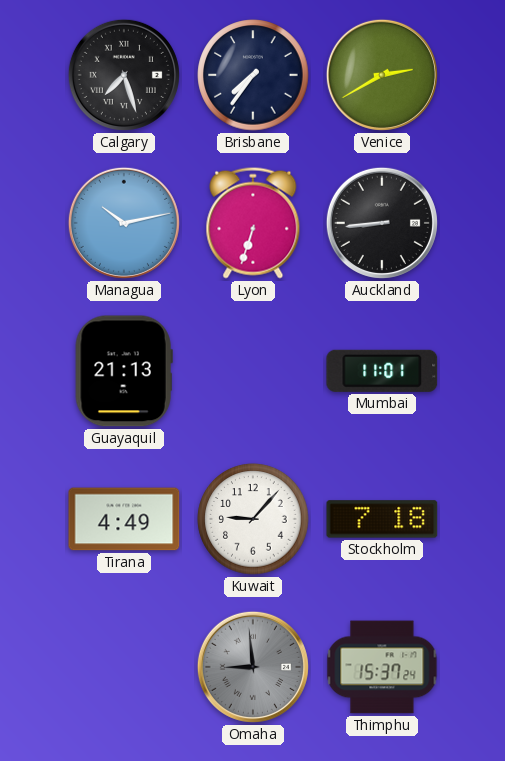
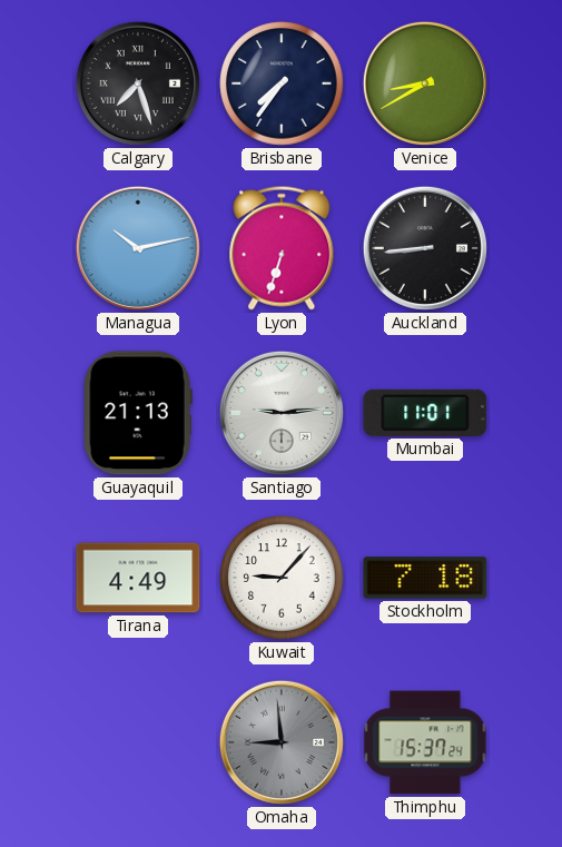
Venice: 2:40 -> 8:40 (425, 83)
Santiago: none -> 9:14 (282, 413)
